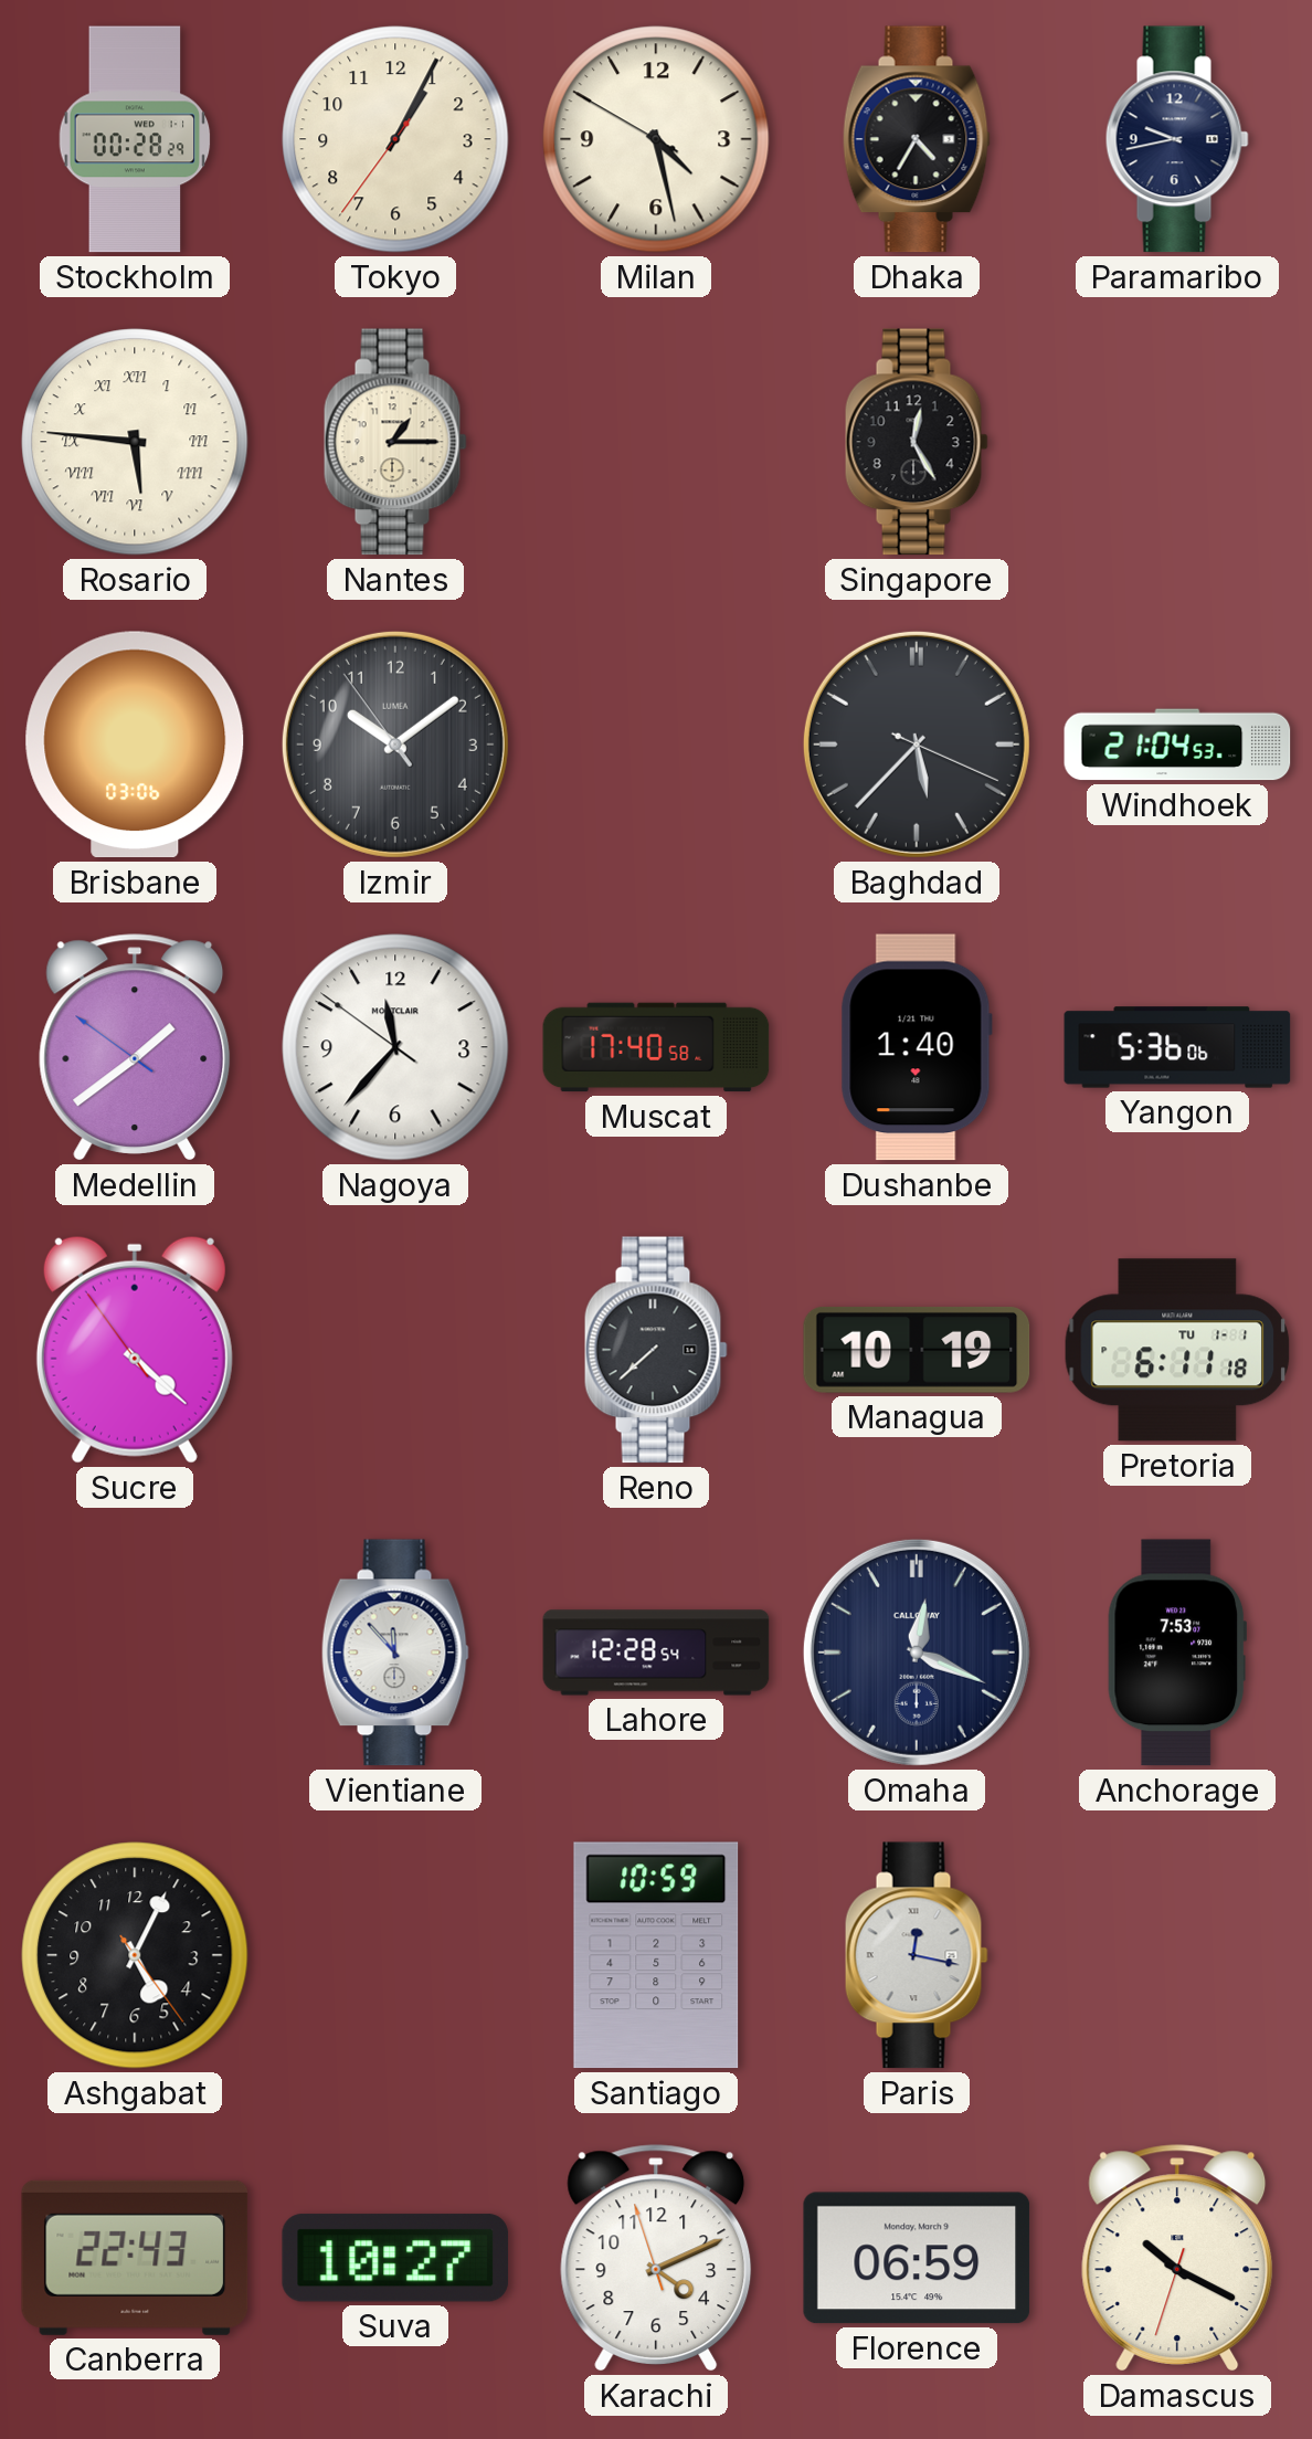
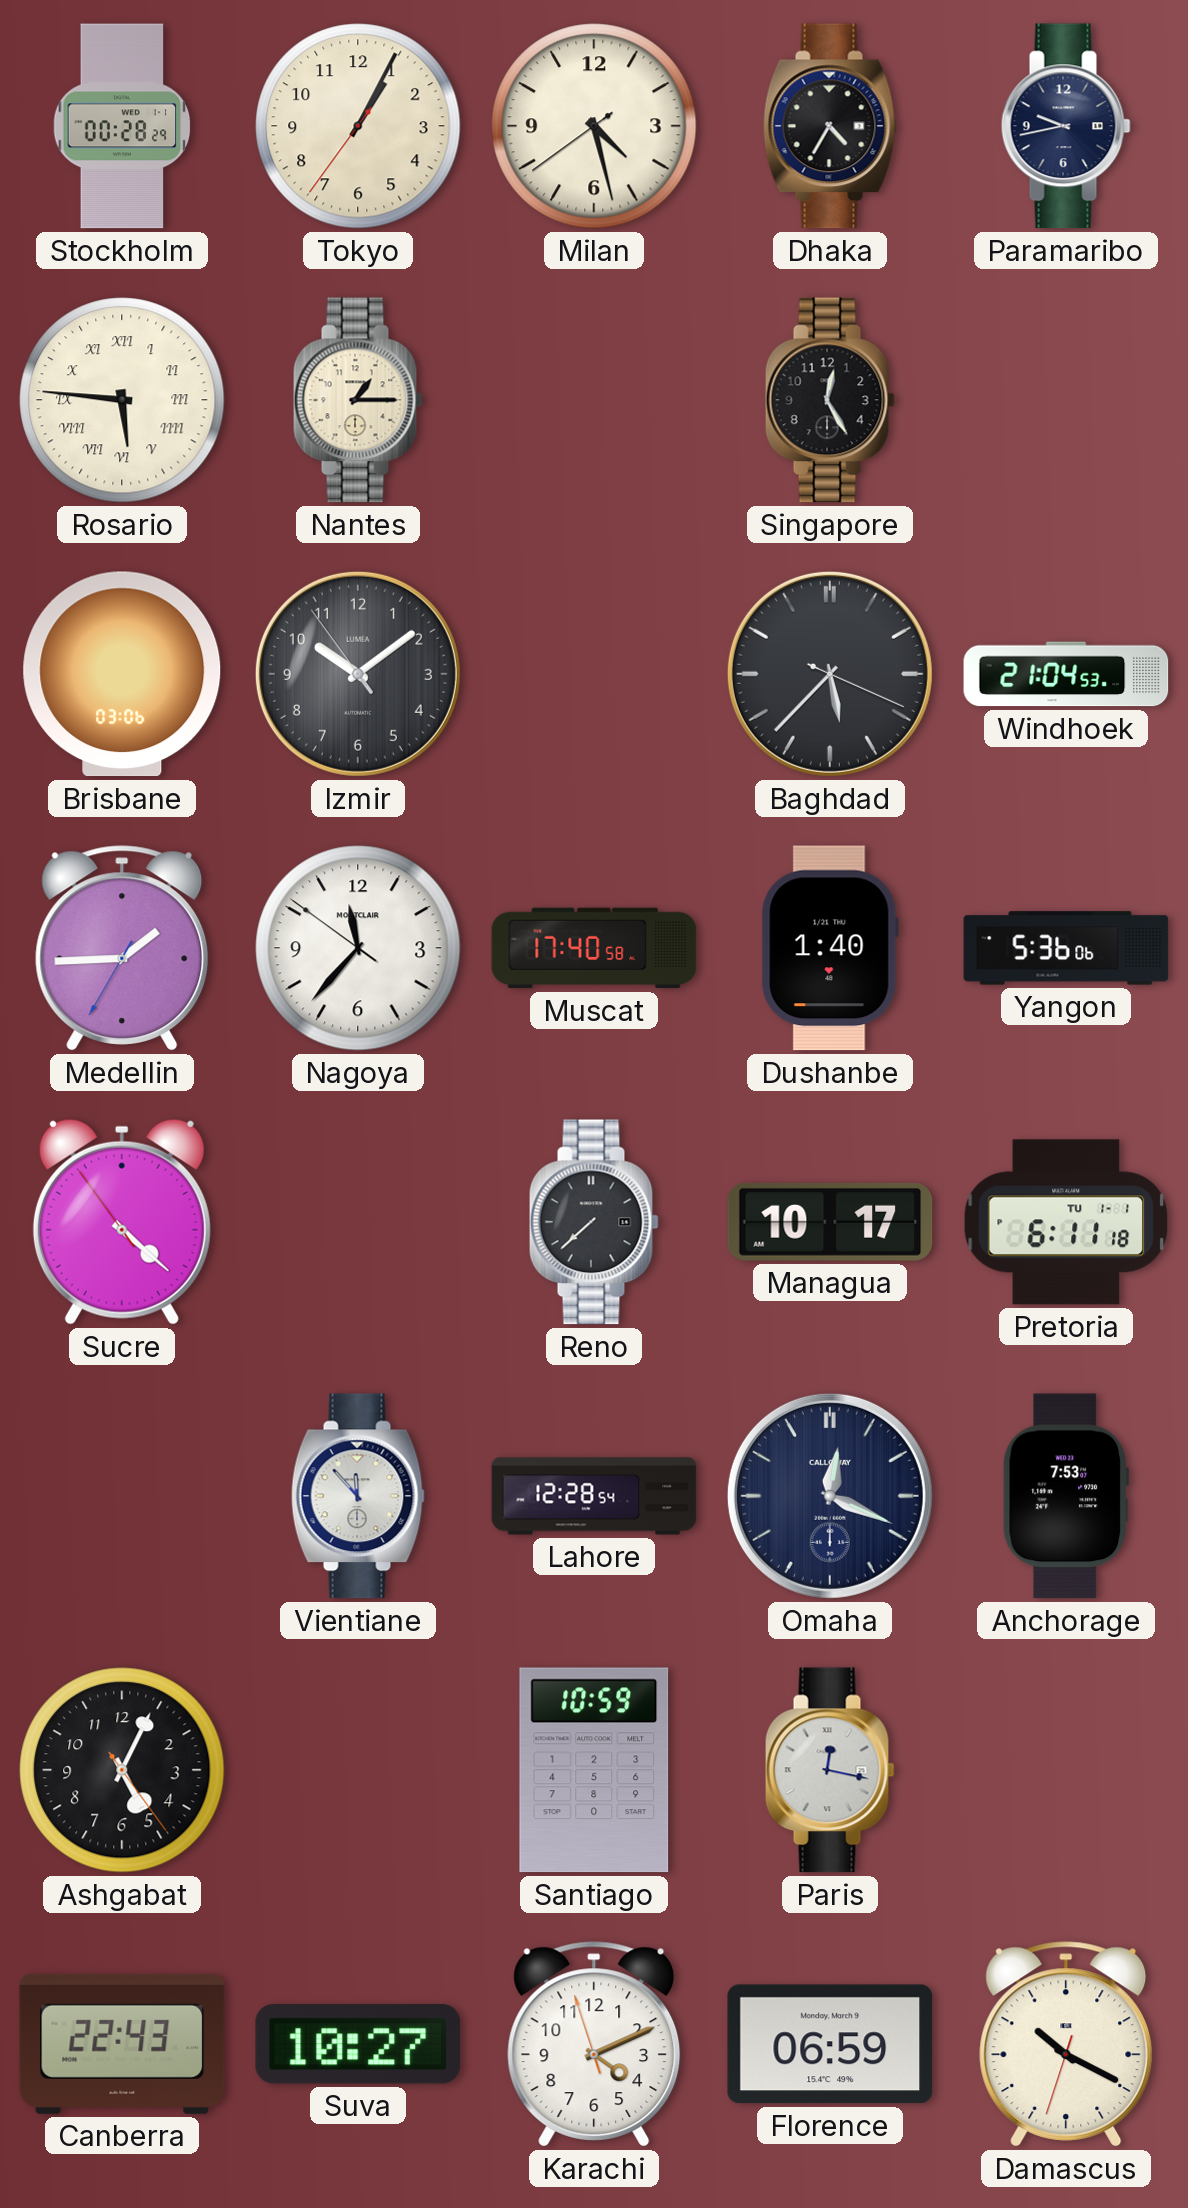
Milan: 4:27:50 -> 4:27:39 (594, 126)
Medellin: 1:38 -> 1:44 (122, 948)
Managua: 10:19 -> 10:17 (830, 1222)
